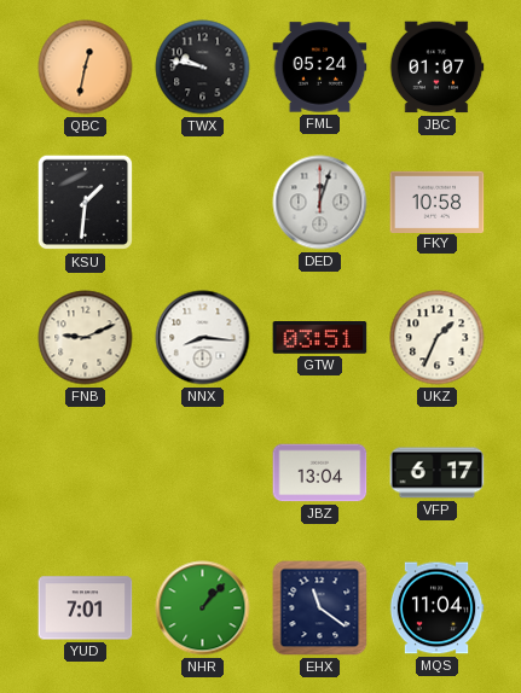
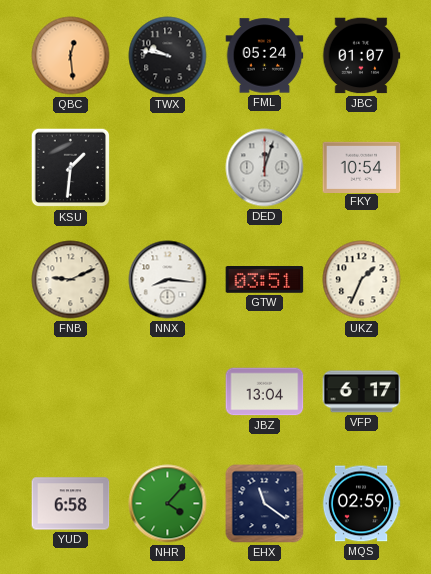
QBC: 12:32 -> 12:29 (71, 56)
FKY: 10:58 -> 10:54 (362, 167)
YUD: 7:01 -> 6:58 (71, 504)
NHR: 1:07 -> 4:07 (168, 504)
MQS: 11:04 -> 02:59 (361, 504)
